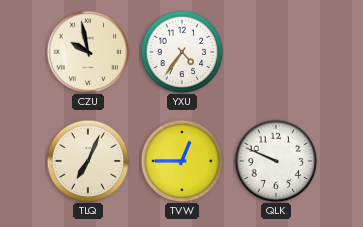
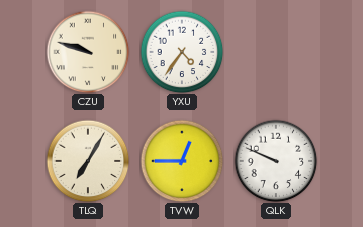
CZU: 9:58 -> 9:48 (88, 52)
TLQ: 7:04 -> 7:05 (88, 161)
